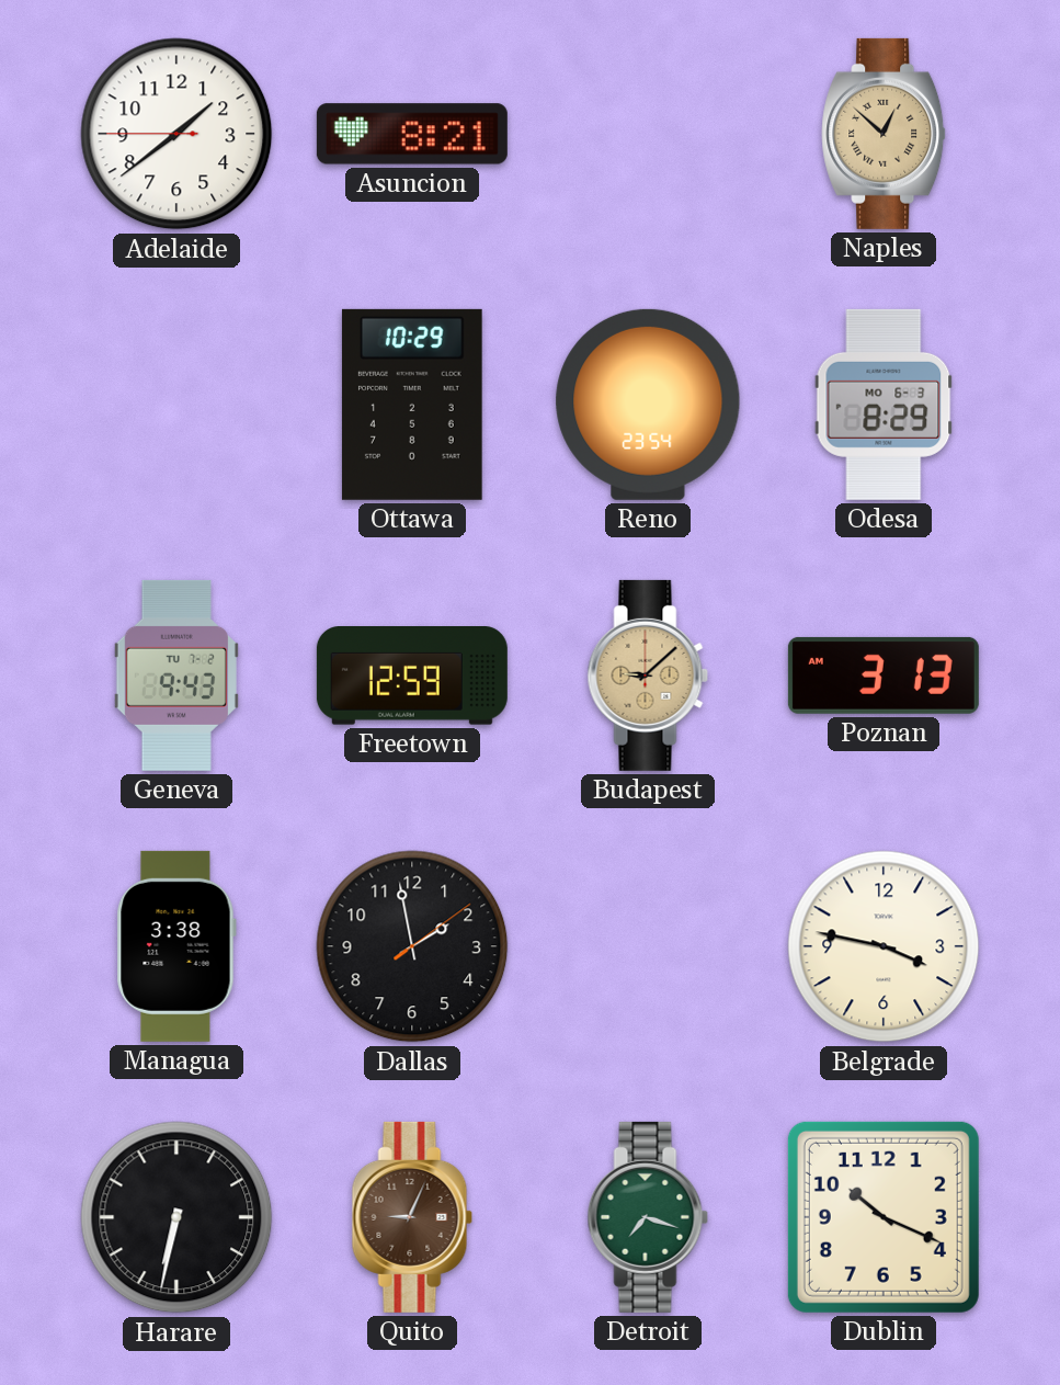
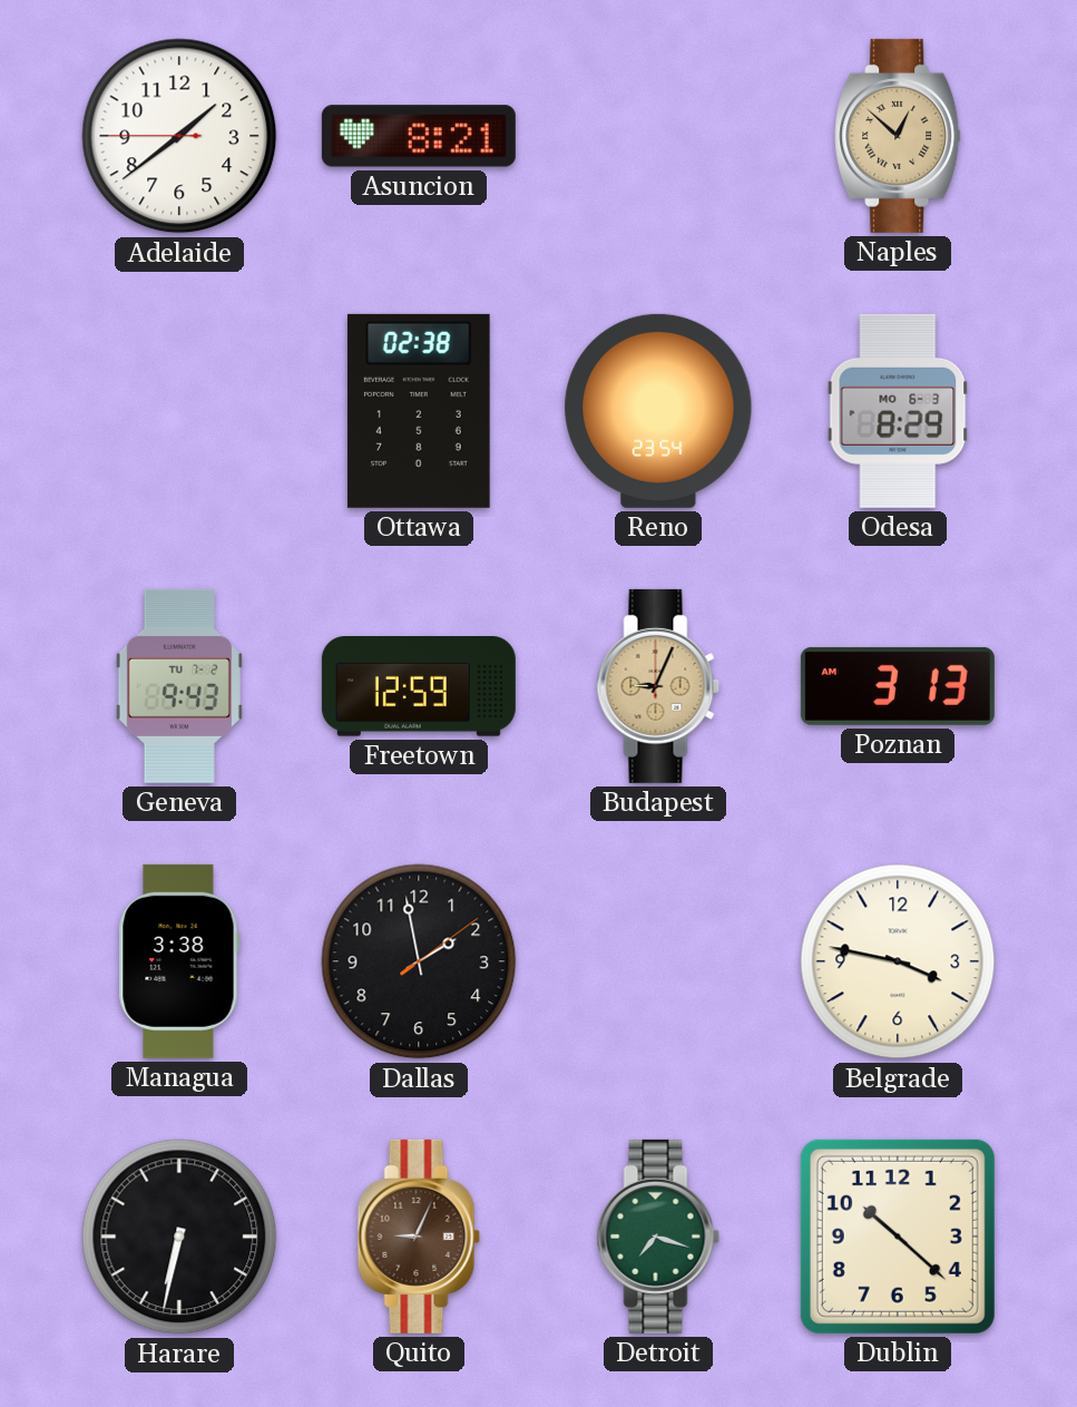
Ottawa: 10:29 -> 02:38 (419, 411)
Budapest: 9:08 -> 9:04 (658, 686)
Dublin: 10:19 -> 10:22 (898, 1237)
